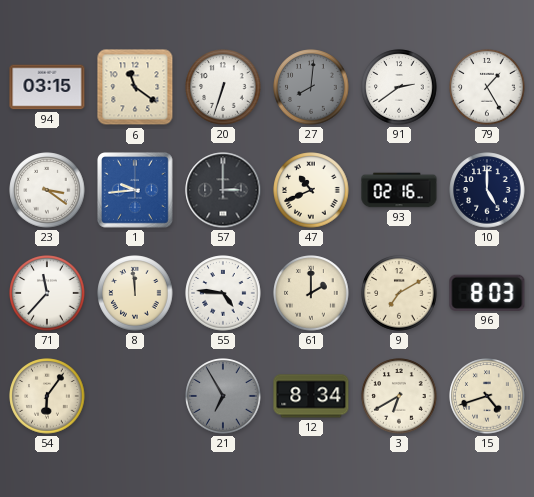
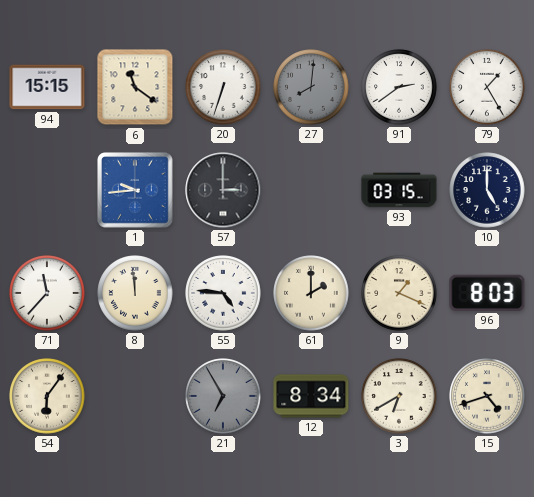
94: 03:15 -> 15:15 (47, 87)
23: 3:21 -> none (47, 190)
47: 10:41 -> none (311, 190)
93: 02:16 -> 03:15 (399, 190)
9: 7:10 -> 1:19 (399, 293)
